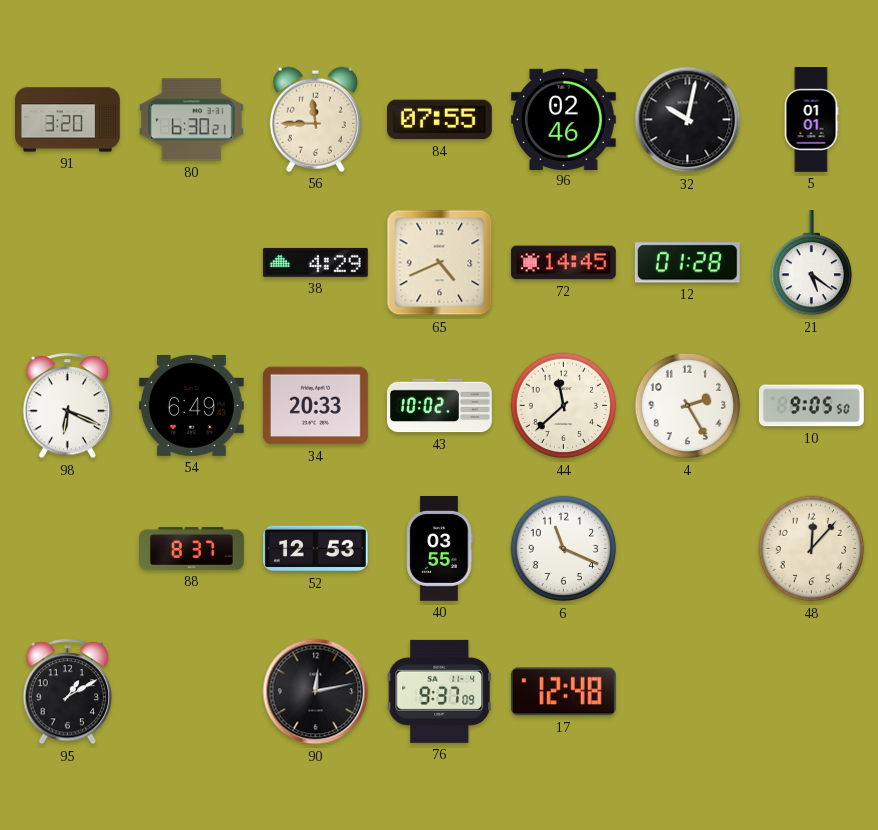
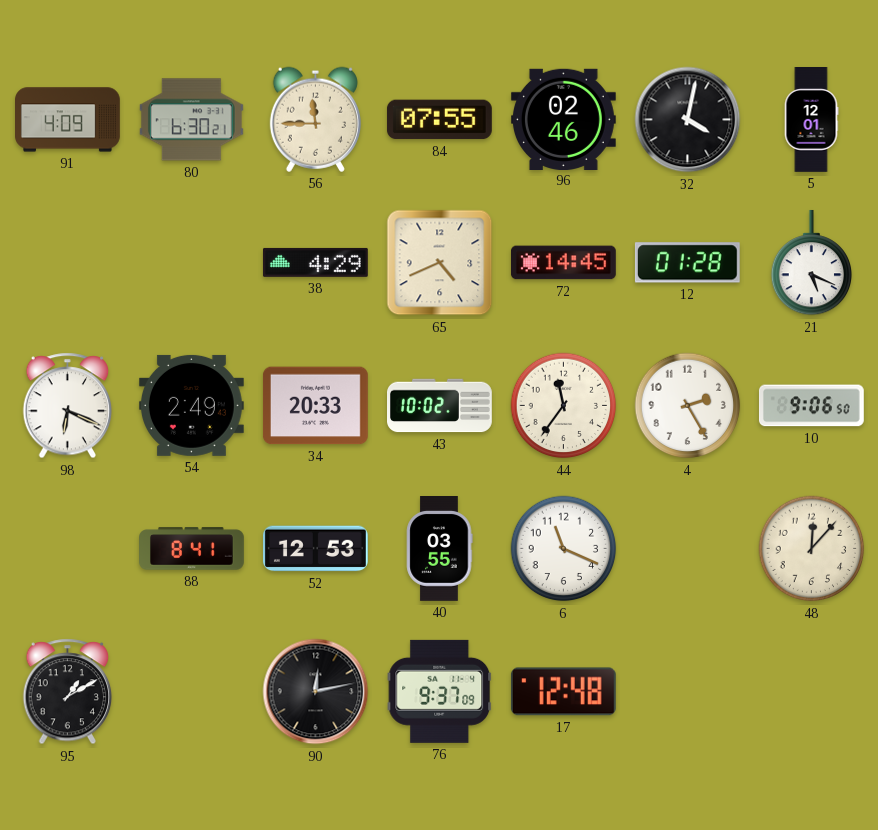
91: 3:20 -> 4:09 (68, 120)
32: 10:02 -> 4:02 (688, 120)
5: 01:01 -> 12:01 (811, 120)
21: 5:21 -> 5:19 (812, 263)
54: 6:49 -> 2:49 (191, 405)
44: 11:38 -> 11:36 (564, 406)
10: 9:05 -> 9:06 (811, 406)
88: 8:37 -> 8:41 (192, 549)
